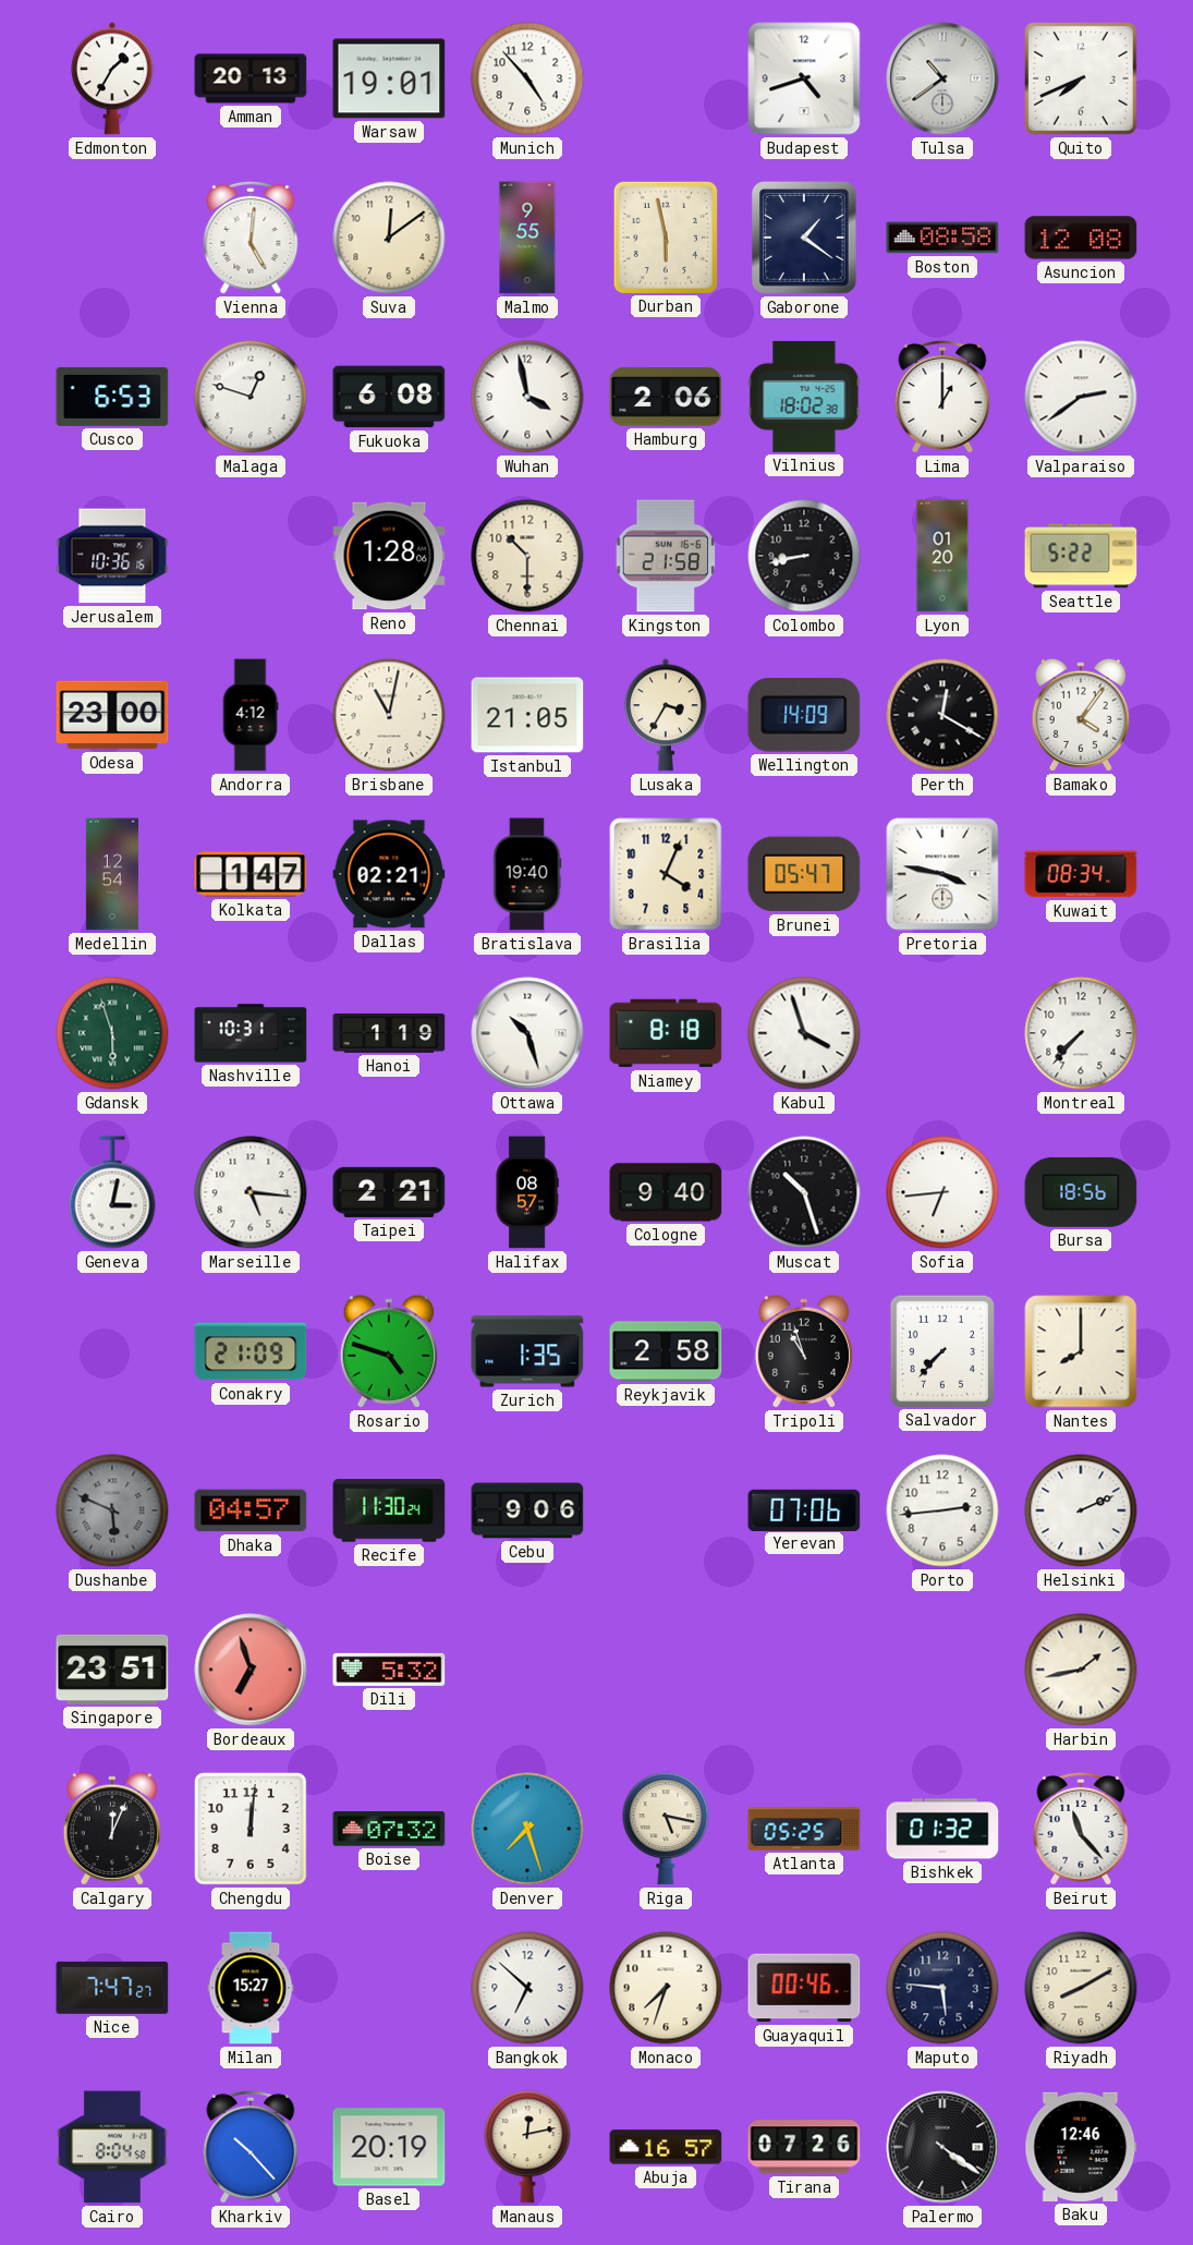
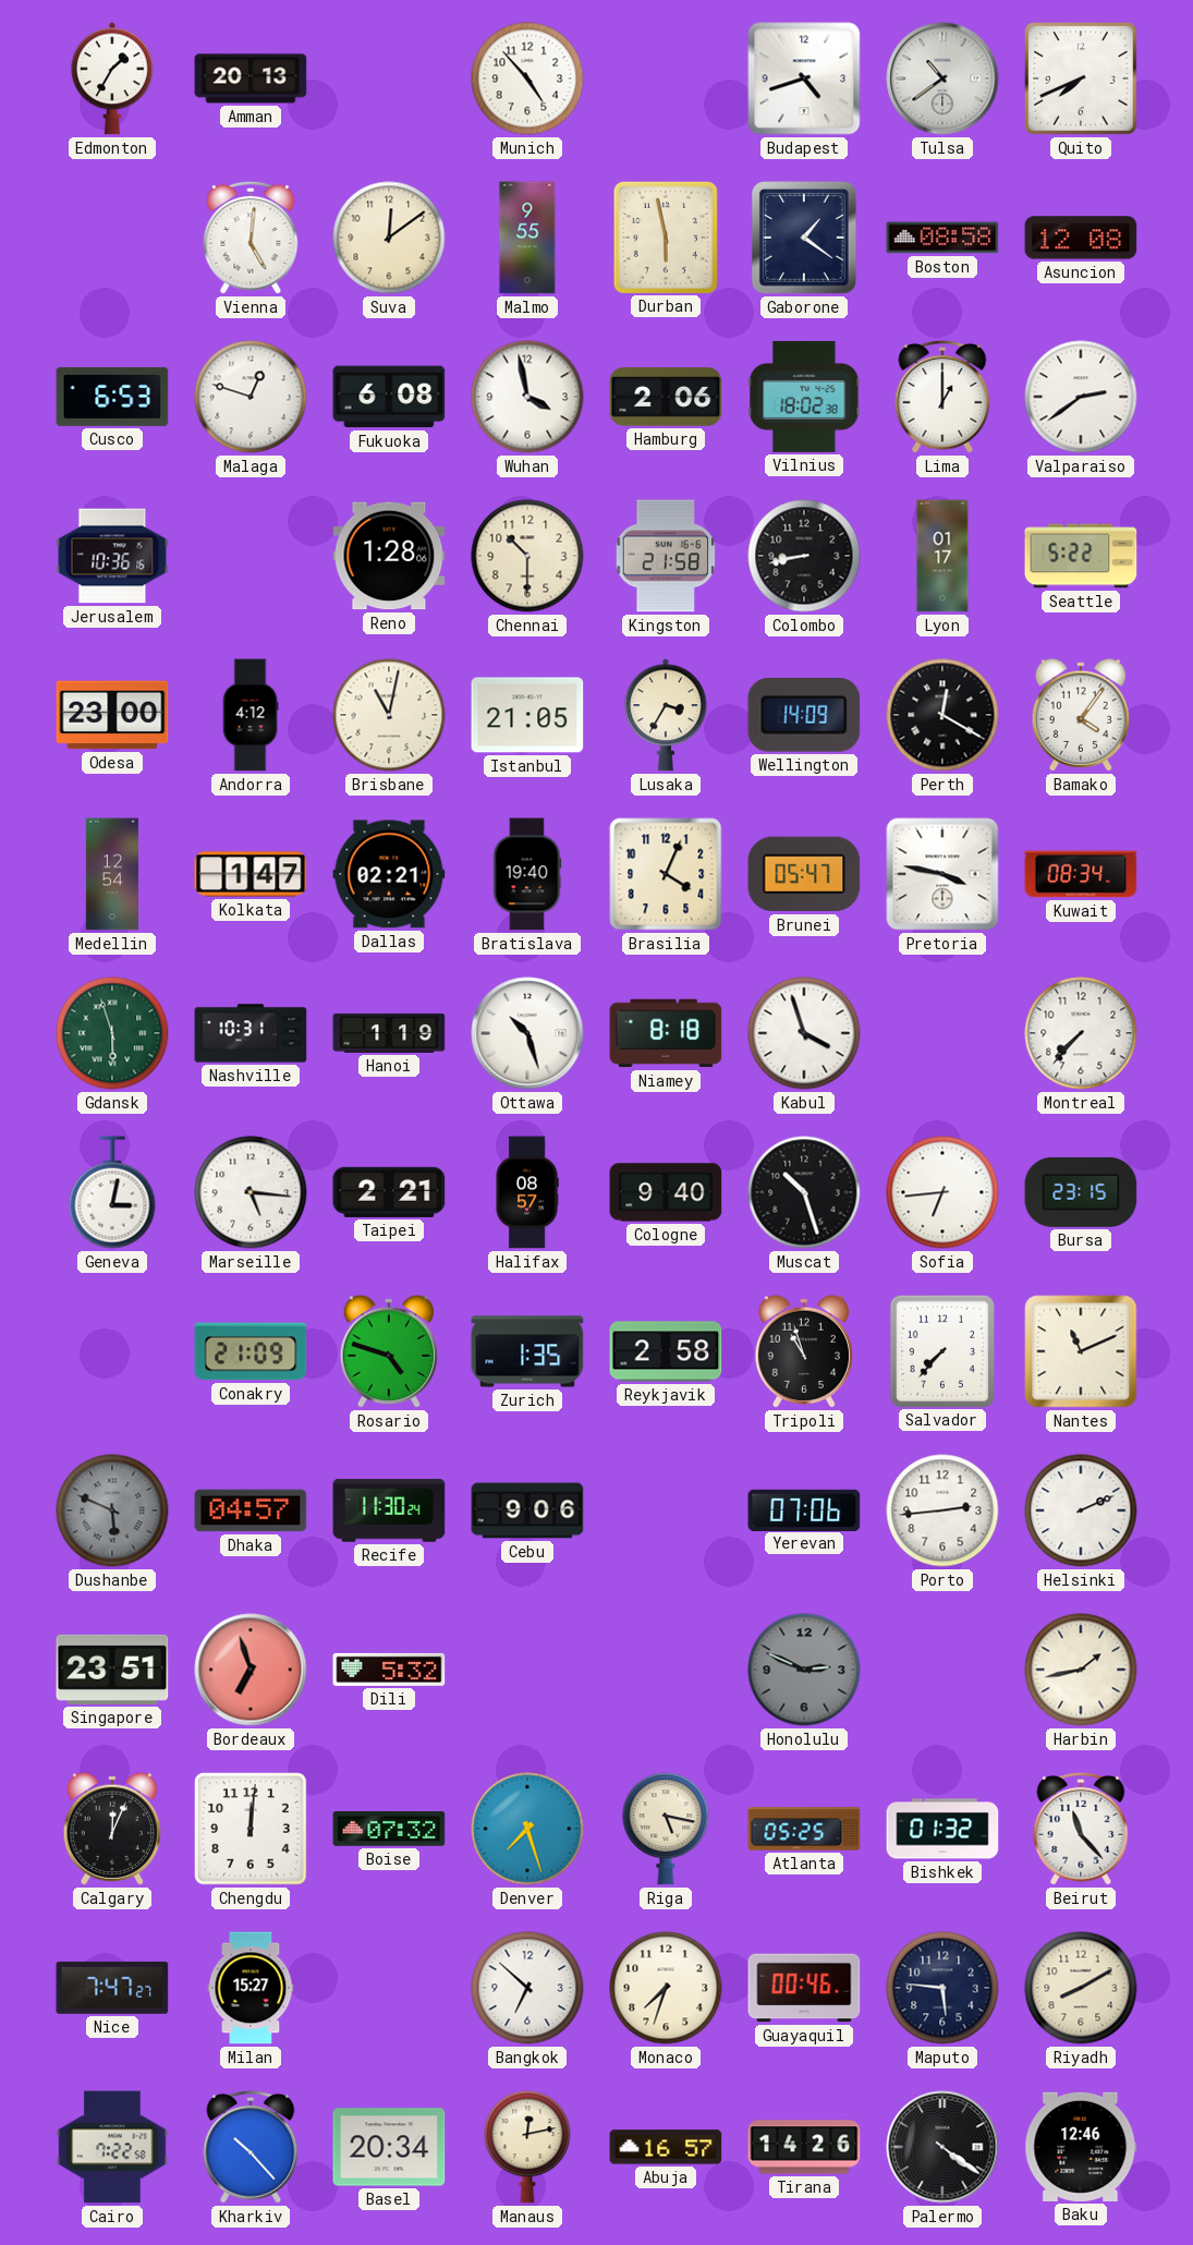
Warsaw: 19:01 -> none (389, 78)
Lyon: 01:20 -> 01:17 (942, 556)
Bursa: 18:56 -> 23:15 (1081, 1192)
Nantes: 8:00 -> 11:11 (1081, 1351)
Honolulu: none -> 2:49 (804, 1670)
Cairo: 8:04 -> 7:22 (112, 2147)
Basel: 20:19 -> 20:34 (389, 2147)
Tirana: 07:26 -> 14:26 (804, 2147)
